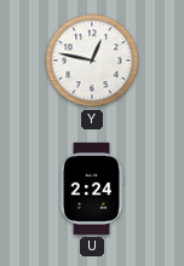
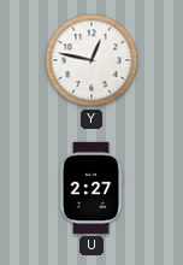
U: 2:24 -> 2:27 (91, 188)
